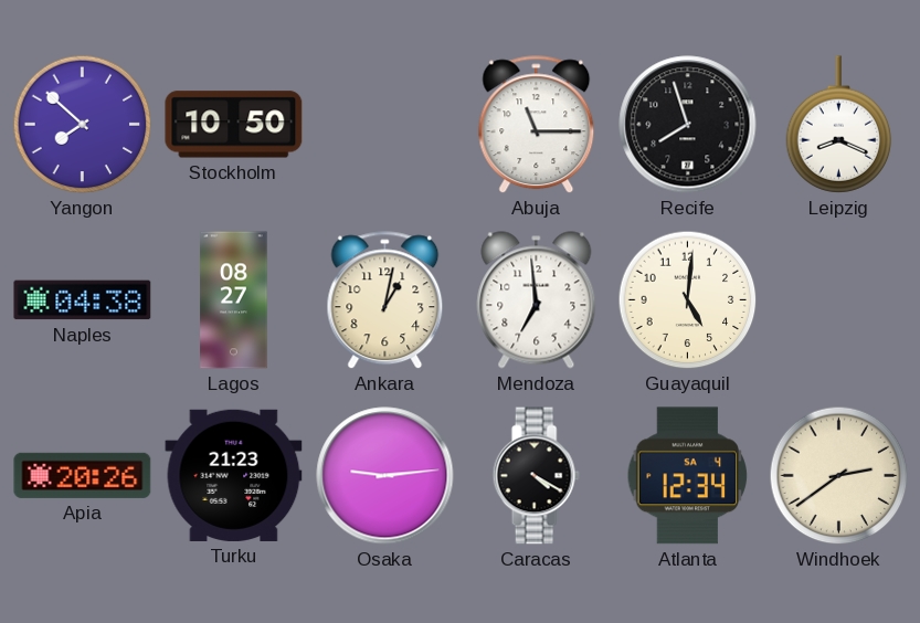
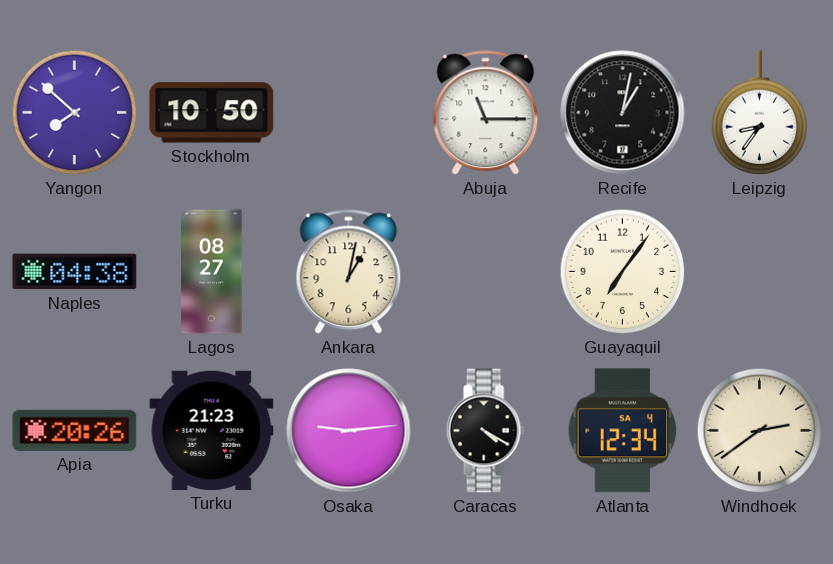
Recife: 7:57 -> 1:02 (623, 113)
Leipzig: 8:19 -> 8:36 (760, 113)
Mendoza: 6:59 -> none (537, 300)
Guayaquil: 5:01 -> 7:06 (623, 272)
